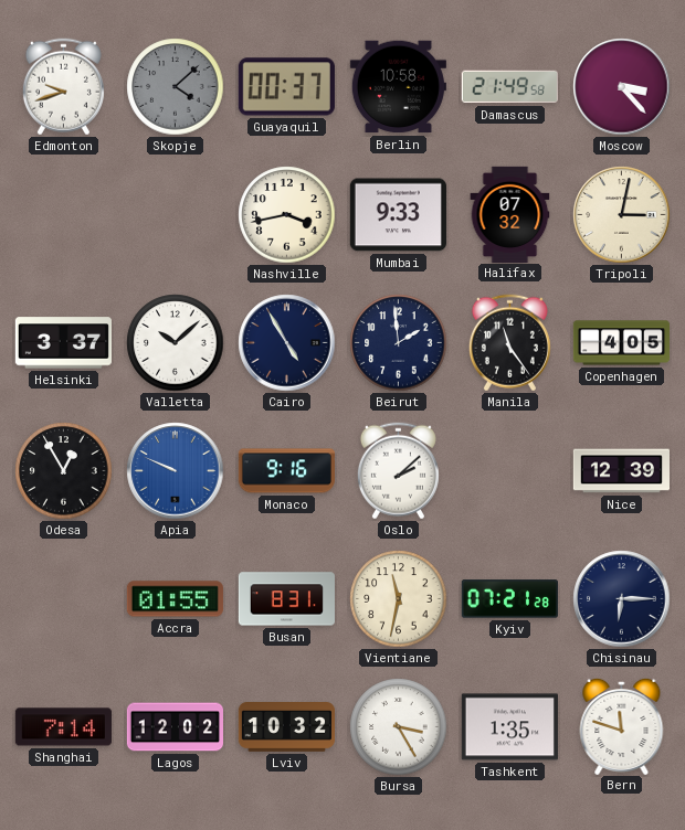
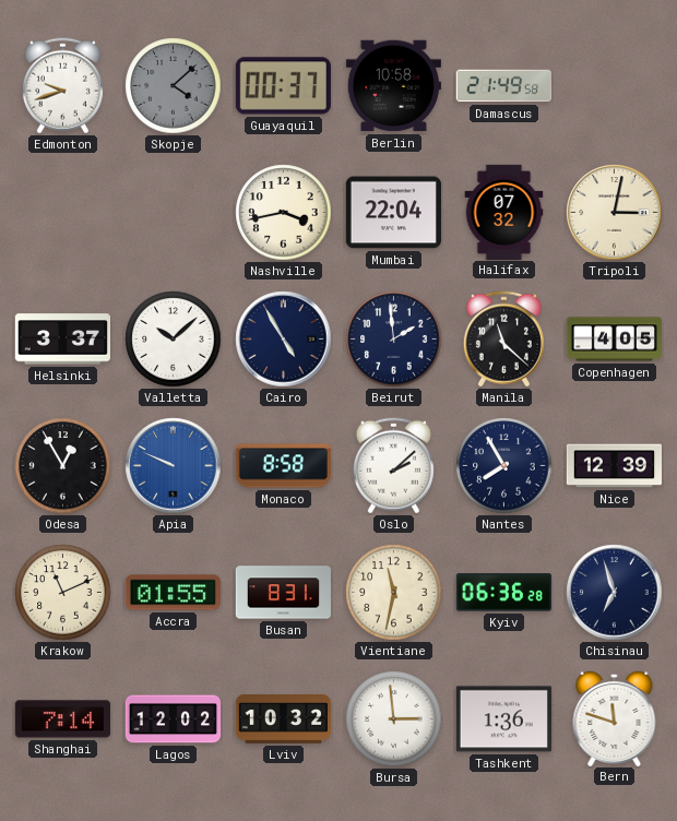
Moscow: 3:23 -> none (622, 87)
Mumbai: 9:33 -> 22:04 (393, 213)
Manila: 11:24 -> 11:22 (503, 340)
Monaco: 9:16 -> 8:58 (283, 466)
Nantes: none -> 7:55 (504, 466)
Krakow: none -> 11:11 (63, 593)
Kyiv: 07:21 -> 06:36 (503, 593)
Chisinau: 6:15 -> 6:57 (615, 593)
Bursa: 3:25 -> 2:59 (394, 719)
Tashkent: 1:35 -> 1:36 (503, 719)
